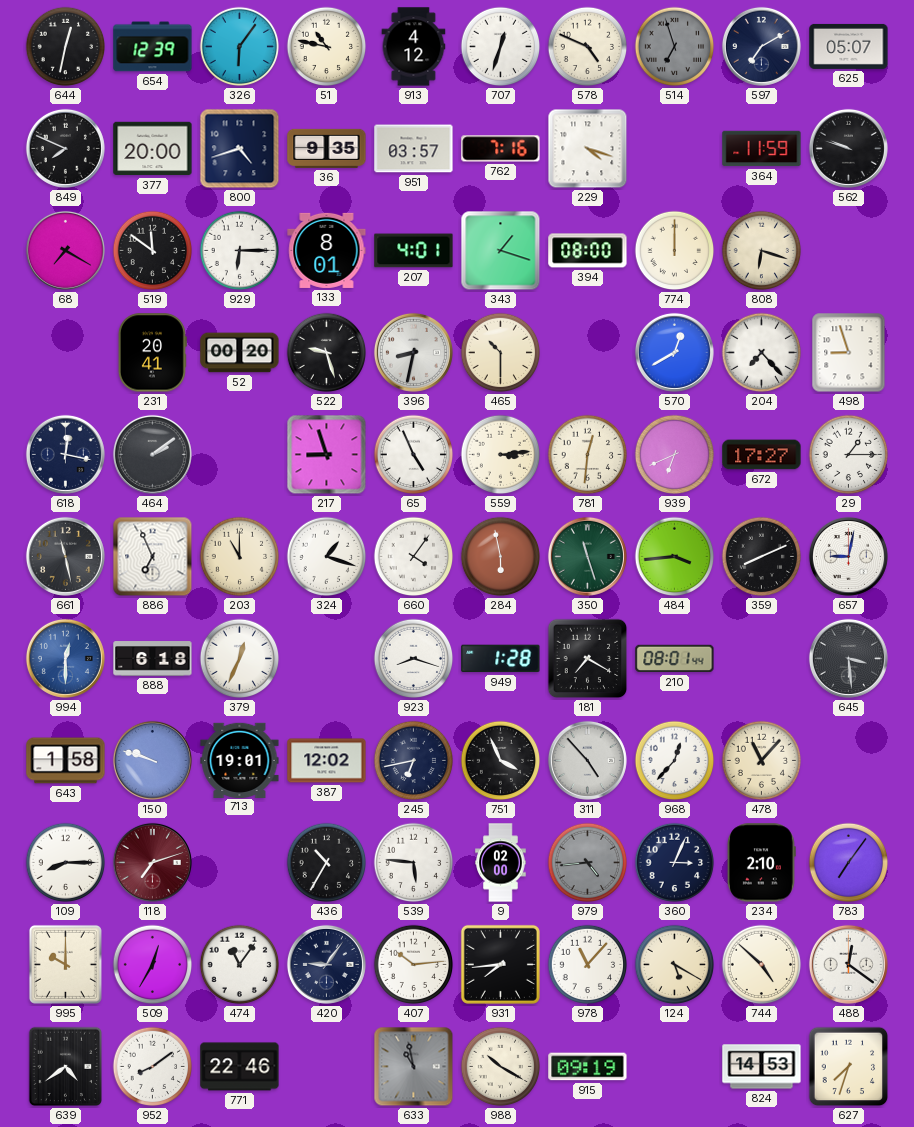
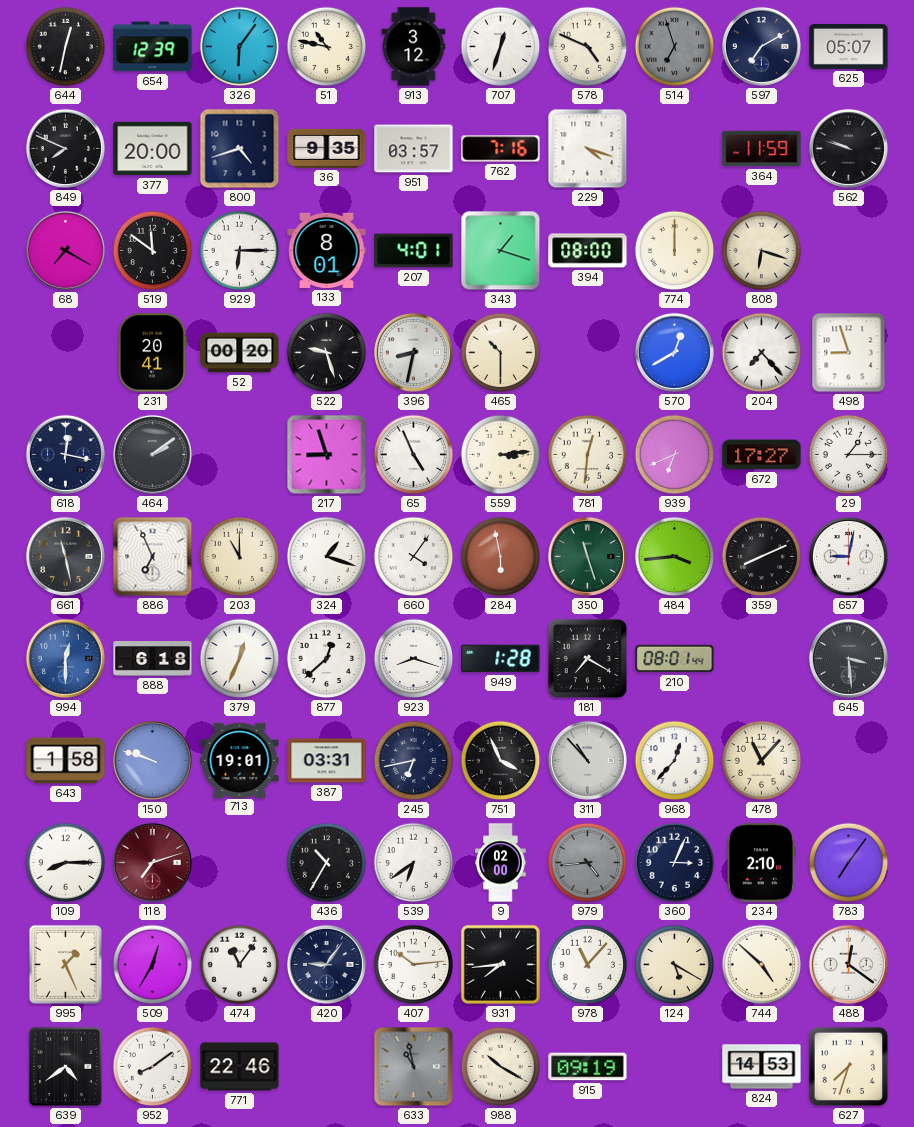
913: 4:12 -> 3:12 (414, 47)
877: none -> 12:38 (327, 659)
387: 12:02 -> 03:31 (327, 761)
311: 4:53 -> 10:53 (587, 760)
539: 5:46 -> 6:39 (414, 863)
995: 10:00 -> 1:26 (65, 964)
